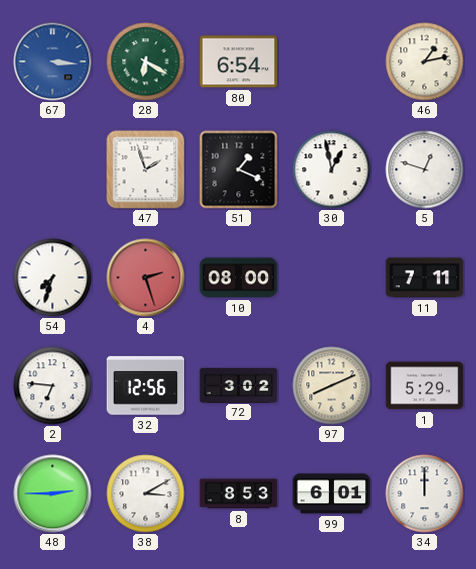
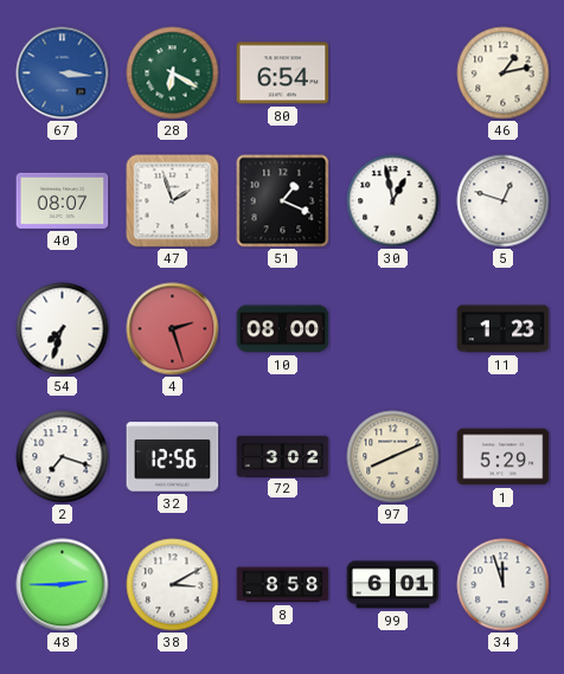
40: none -> 08:07 (63, 200)
11: 7:11 -> 1:23 (504, 329)
2: 6:46 -> 7:18 (63, 457)
8: 8:53 -> 8:58 (283, 585)
34: 12:00 -> 11:57 (504, 585)
